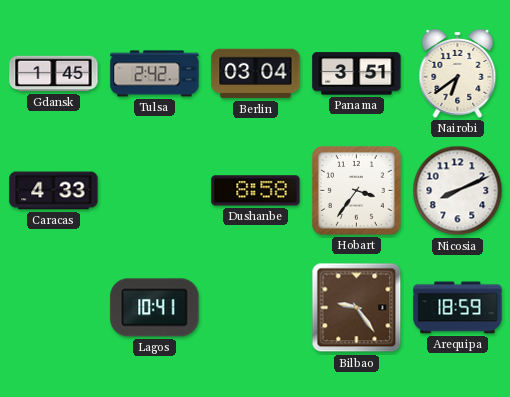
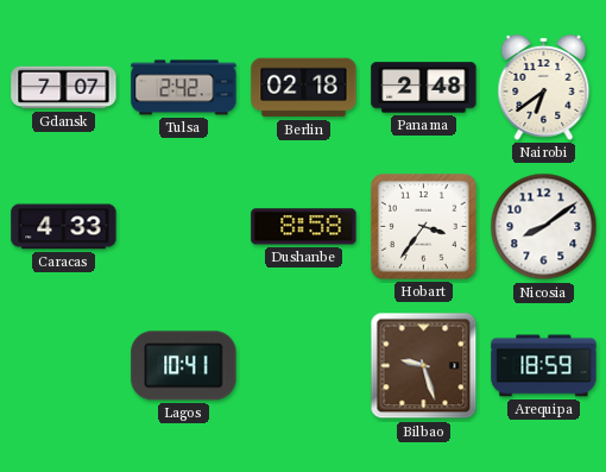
Gdansk: 1:45 -> 7:07 (64, 88)
Berlin: 03:04 -> 02:18 (304, 88)
Panama: 3:51 -> 2:48 (424, 88)
Nicosia: 8:11 -> 8:09 (544, 227)
Bilbao: 9:24 -> 9:27 (424, 366)
